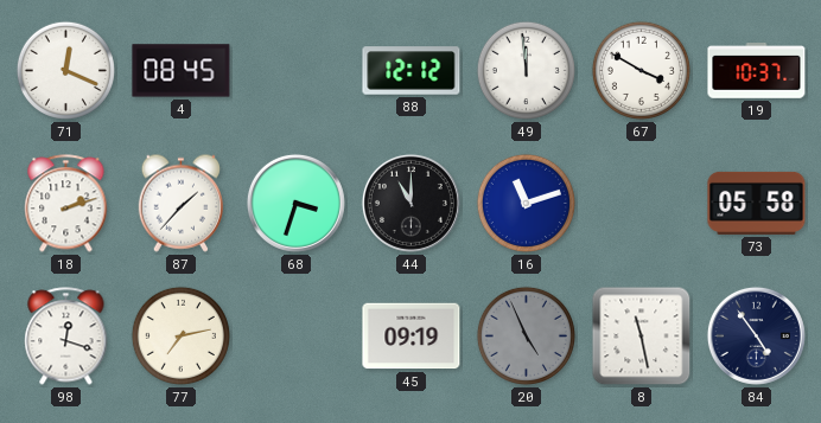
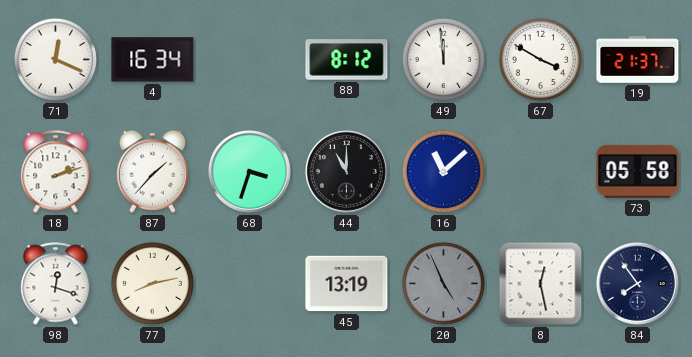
4: 08:45 -> 16:34 (153, 60)
88: 12:12 -> 8:12 (347, 60)
19: 10:37 -> 21:37 (638, 60)
16: 11:12 -> 11:08 (443, 171)
77: 7:13 -> 8:13 (152, 283)
45: 09:19 -> 13:19 (347, 284)
8: 11:28 -> 12:28 (541, 284)
84: 4:54 -> 7:54 (637, 283)
